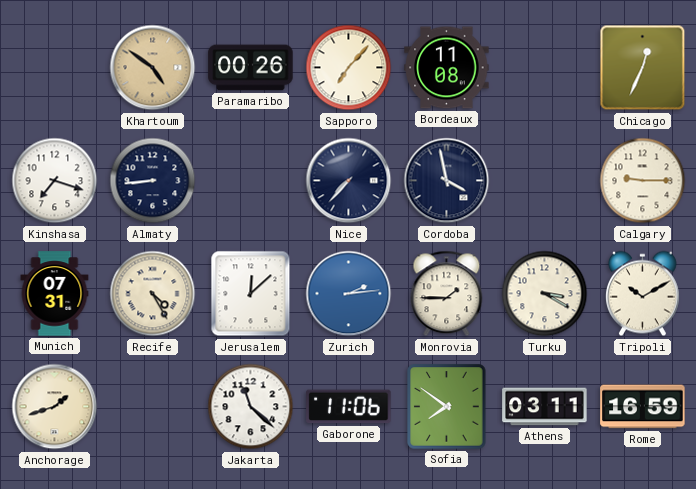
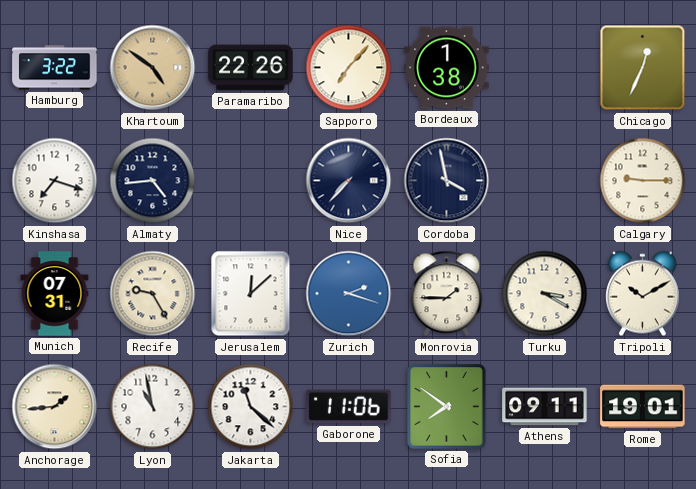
Hamburg: none -> 3:22 (55, 68)
Paramaribo: 00:26 -> 22:26 (251, 68)
Bordeaux: 11:08 -> 1:38 (447, 68)
Almaty: 8:44 -> 4:44 (153, 181)
Recife: 4:25 -> 9:25 (153, 294)
Zurich: 2:14 -> 2:18 (349, 294)
Anchorage: 1:42 -> 1:44 (55, 407)
Lyon: none -> 10:58 (153, 407)
Athens: 03:11 -> 09:11 (545, 407)
Rome: 16:59 -> 19:01 (643, 407)
